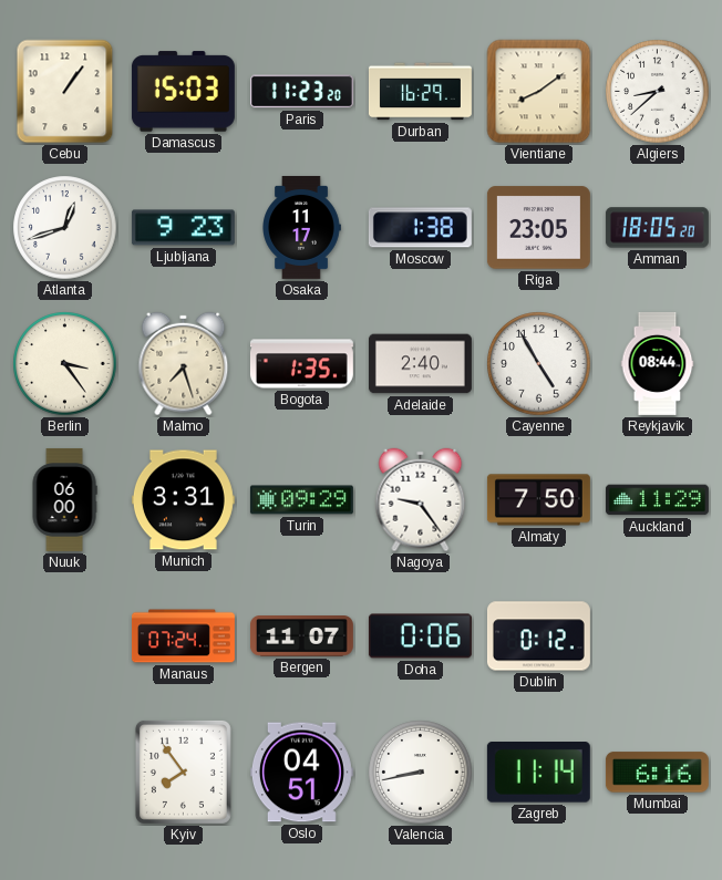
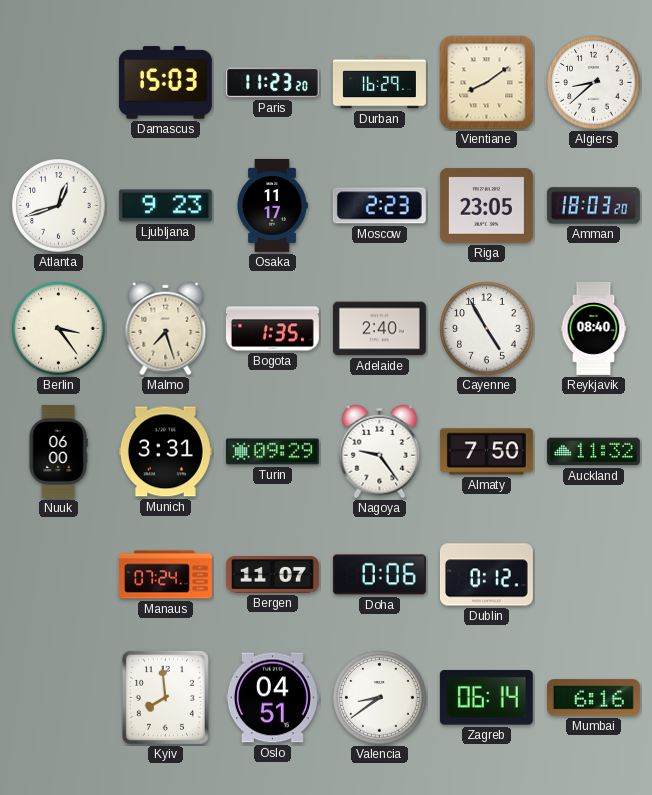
Cebu: 1:06 -> none (65, 92)
Moscow: 1:38 -> 2:23 (379, 206)
Amman: 18:05 -> 18:03 (593, 206)
Reykjavik: 08:44 -> 08:40 (594, 328)
Auckland: 11:29 -> 11:32 (593, 452)
Kyiv: 7:54 -> 7:59 (165, 697)
Valencia: 8:43 -> 8:39 (380, 698)
Zagreb: 11:14 -> 06:14 (486, 698)
